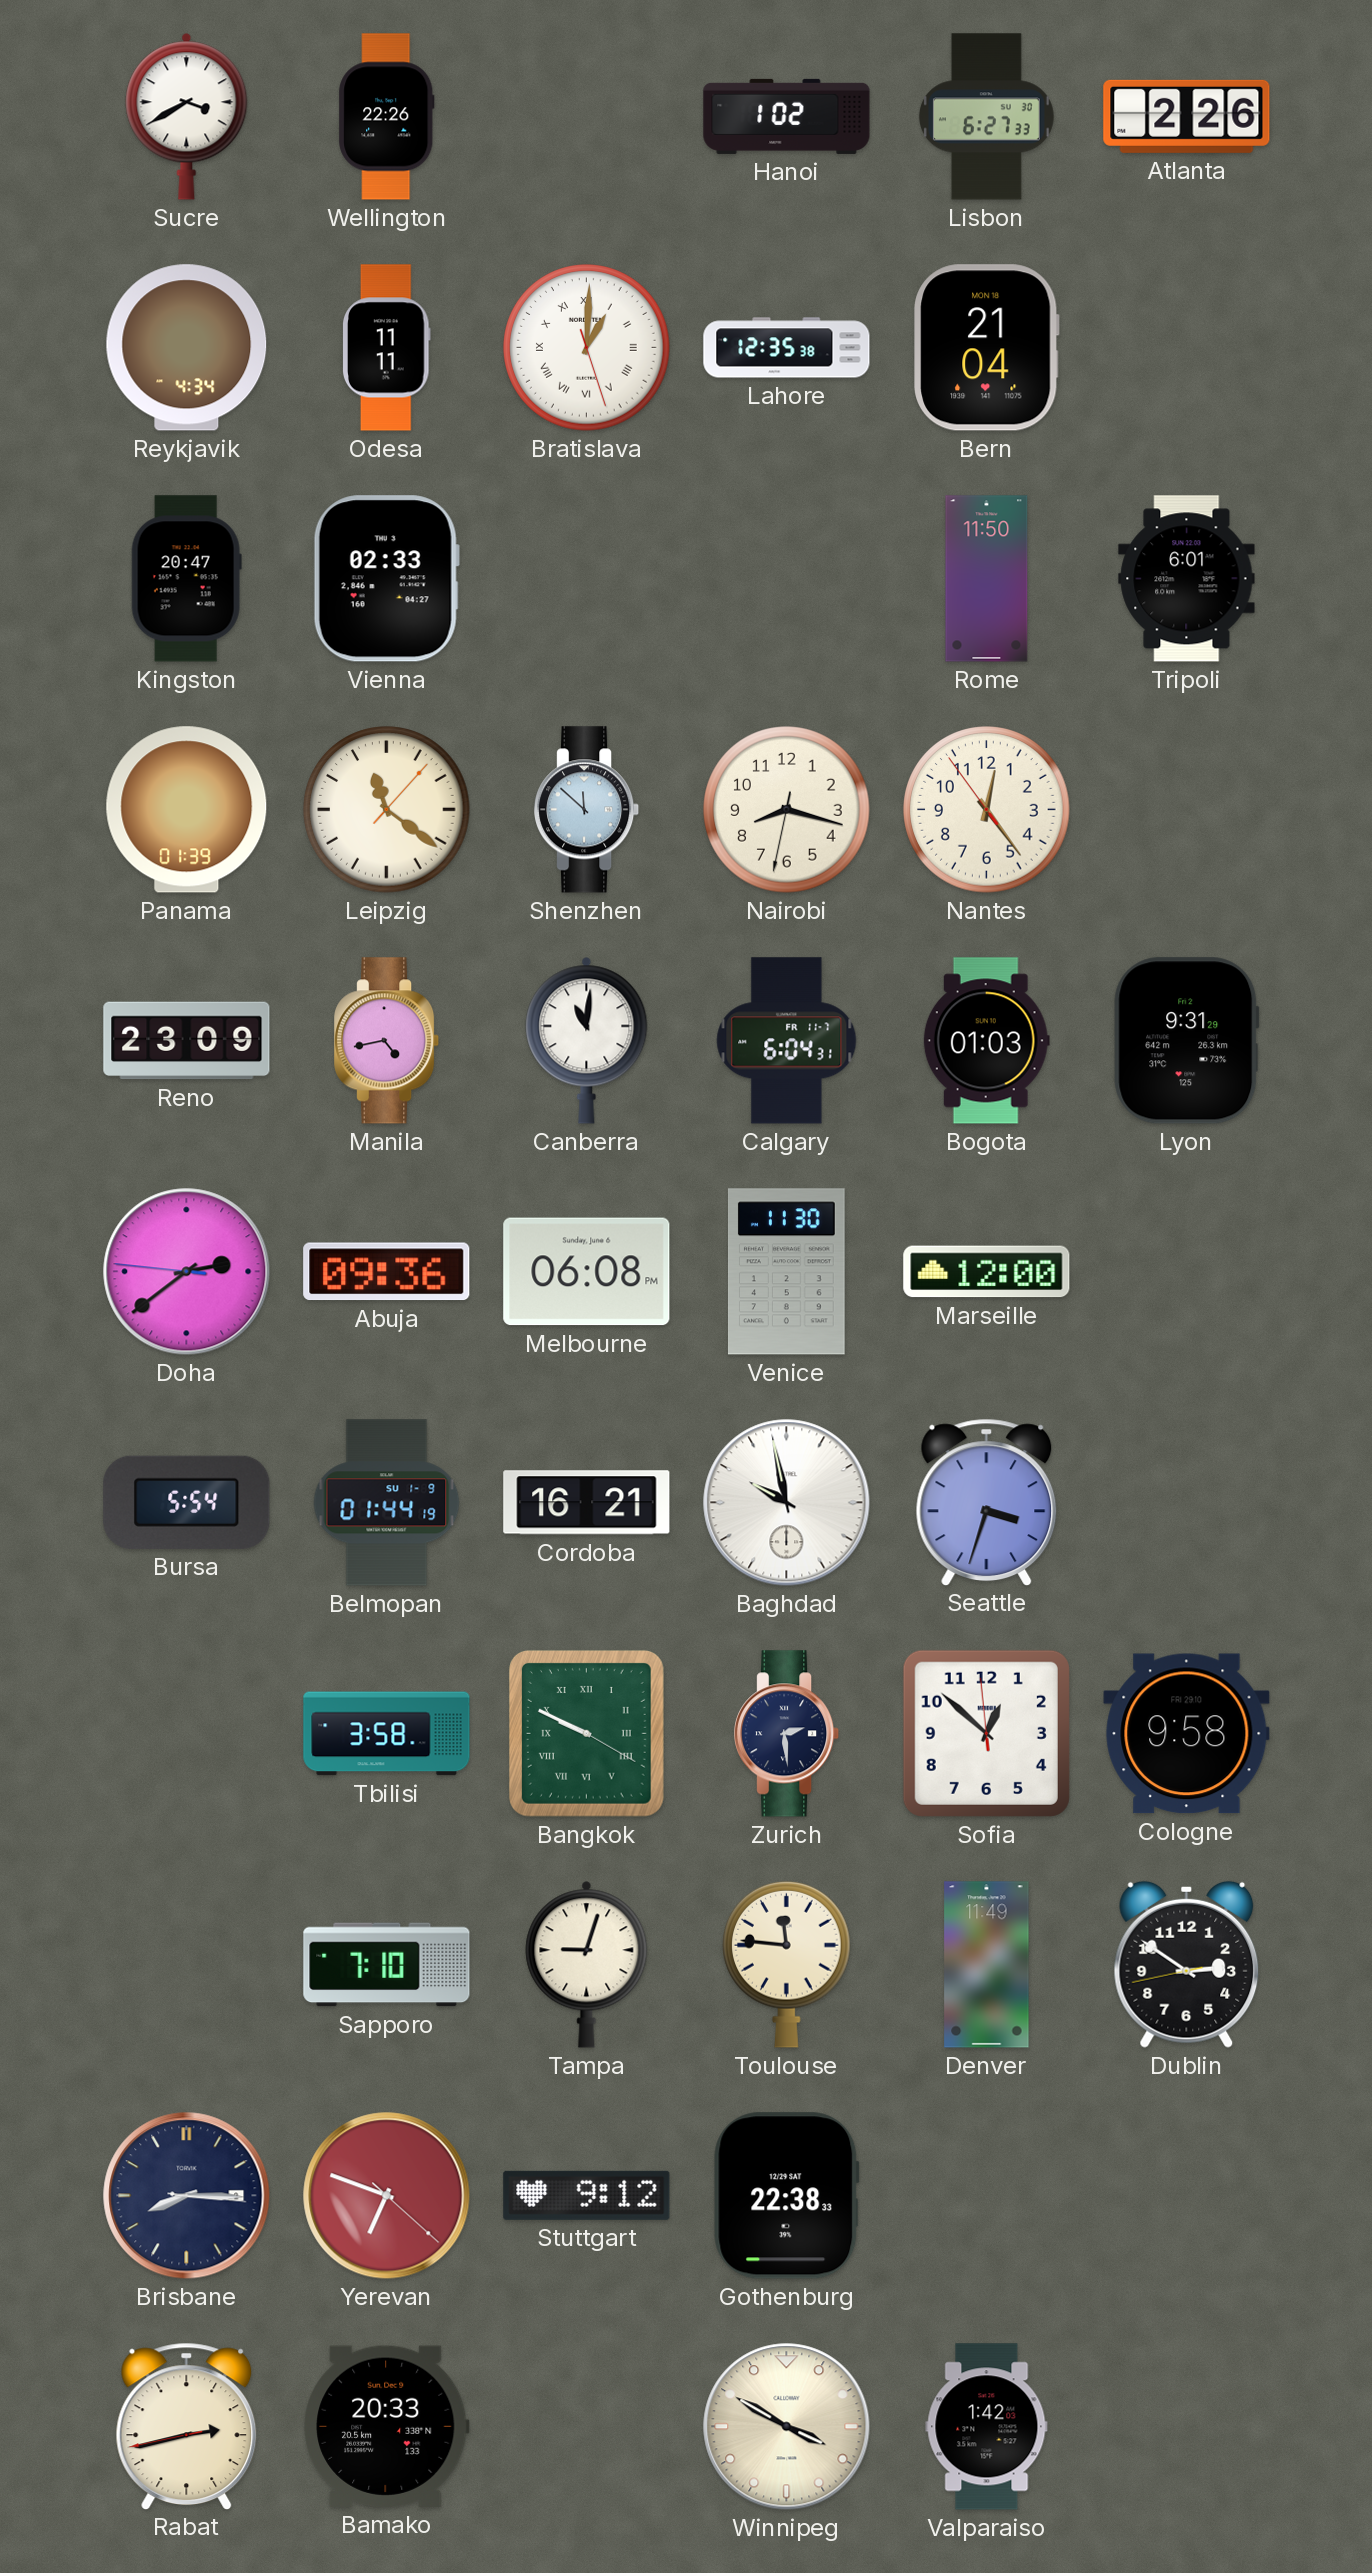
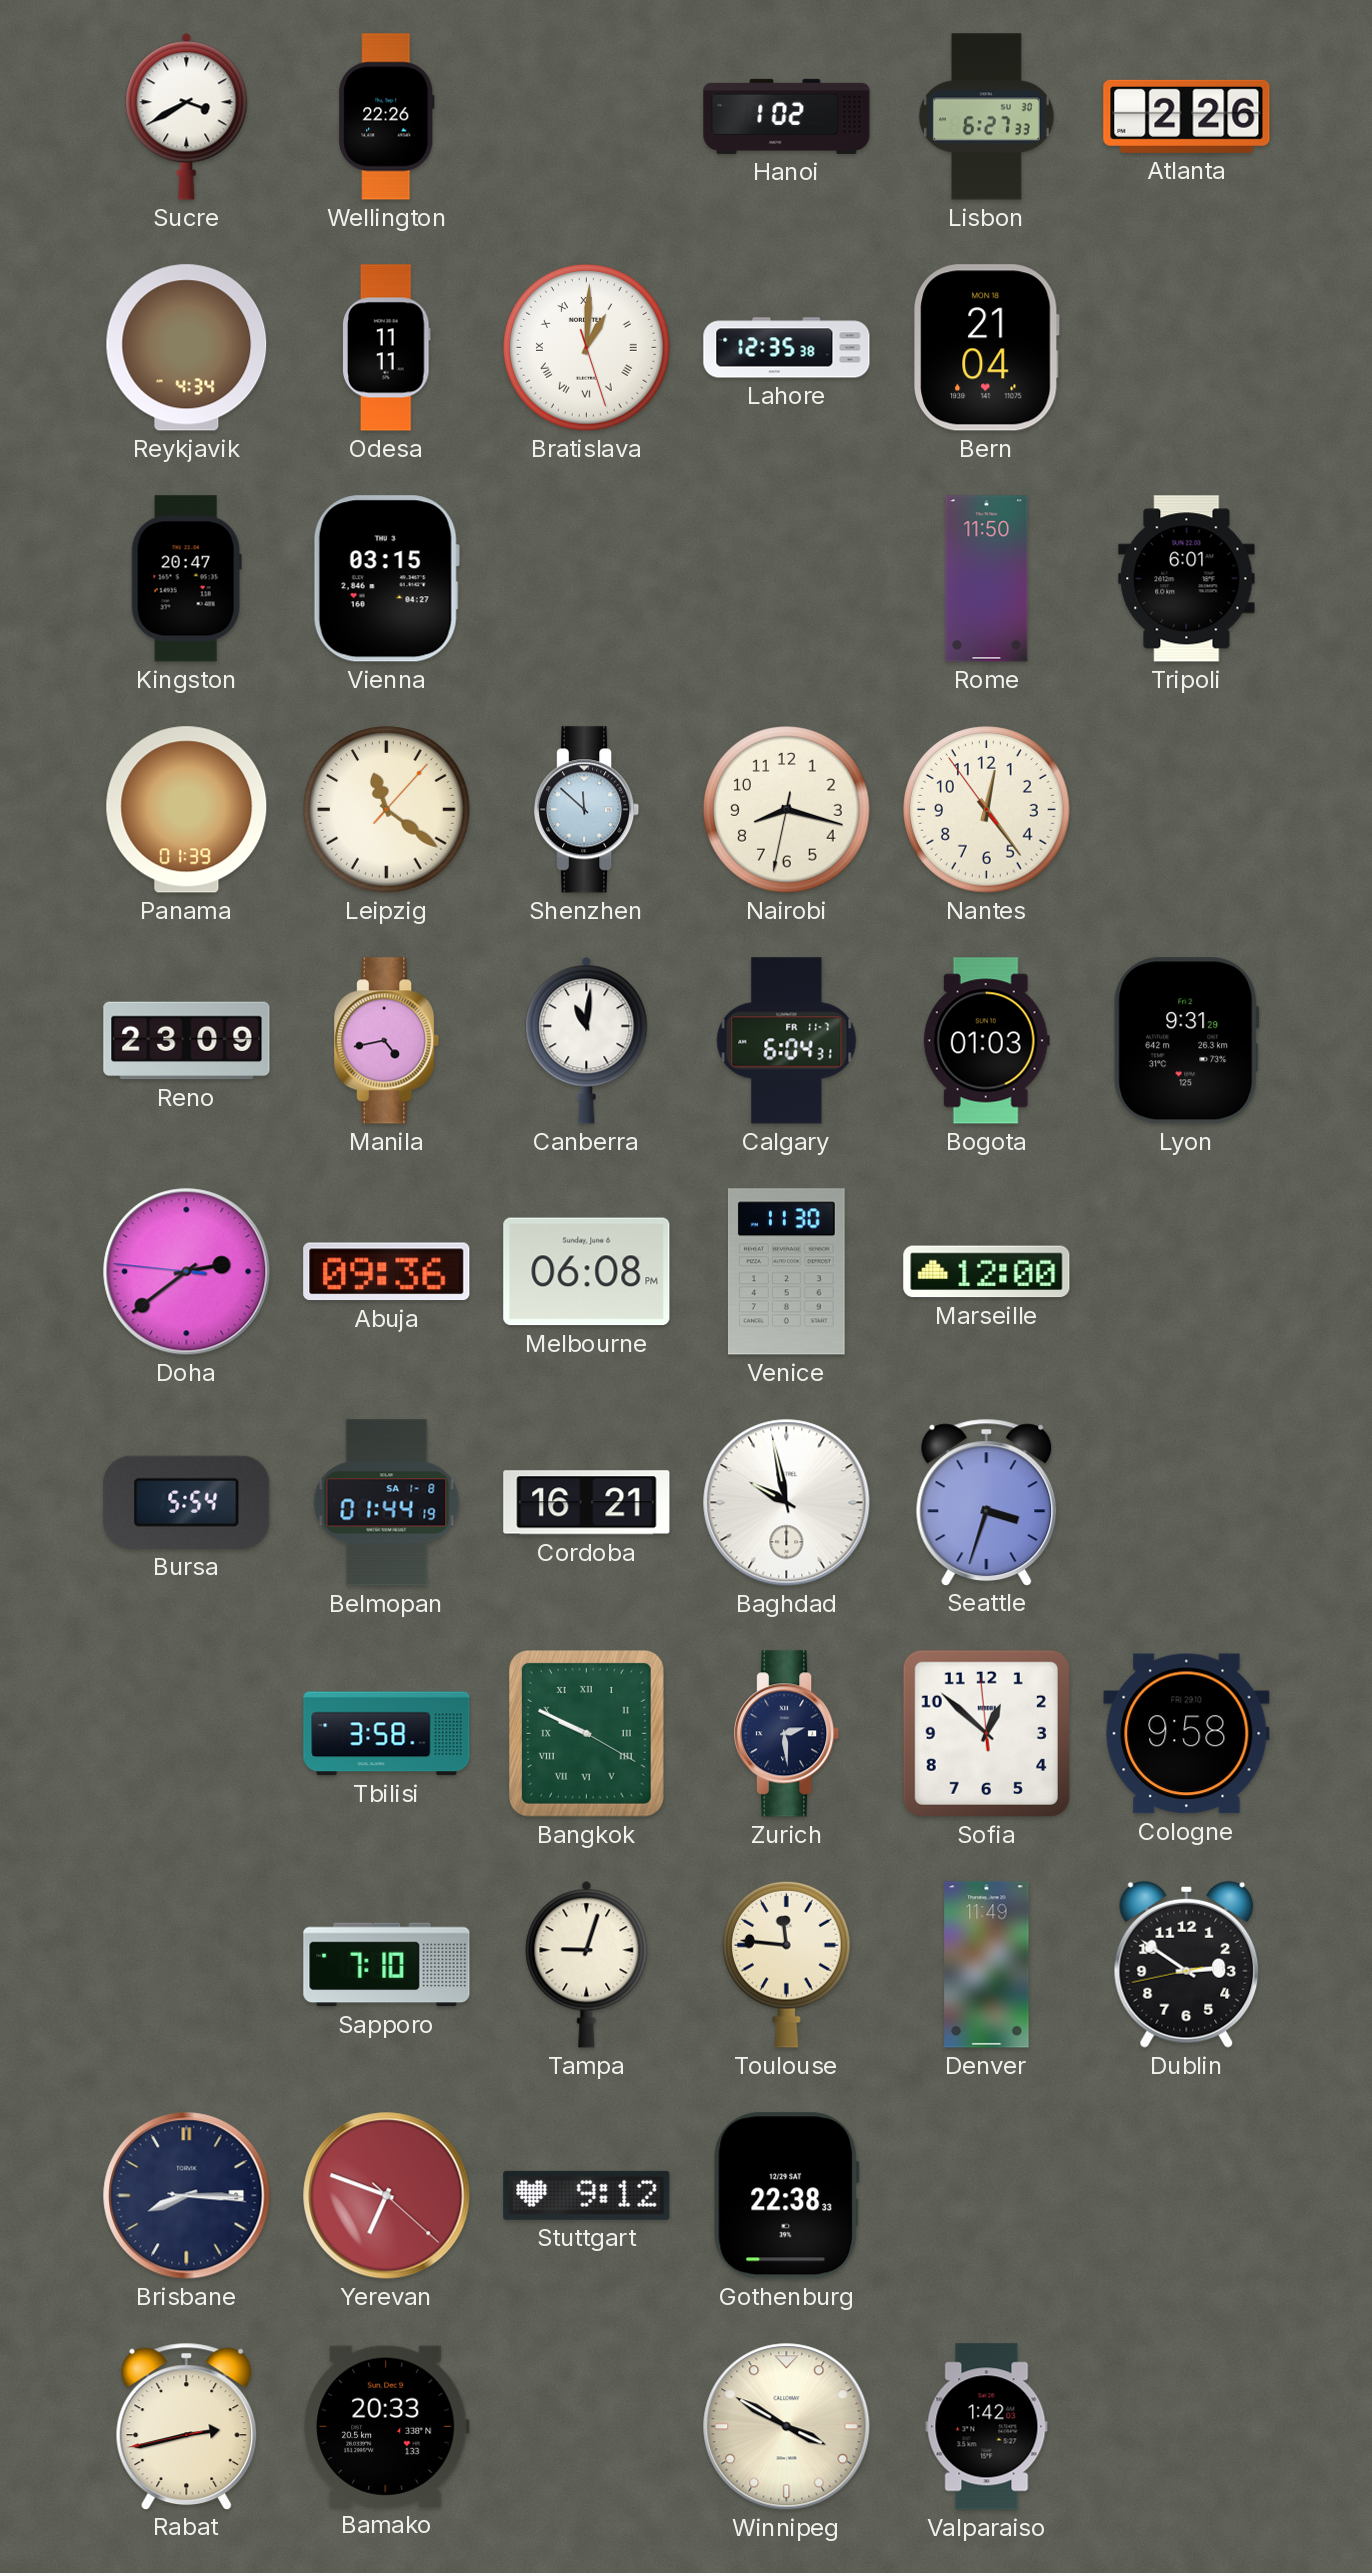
Vienna: 02:33 -> 03:15 (386, 579)
Belmopan date: SU 1-9 -> SA 1-8 (387, 1503)
